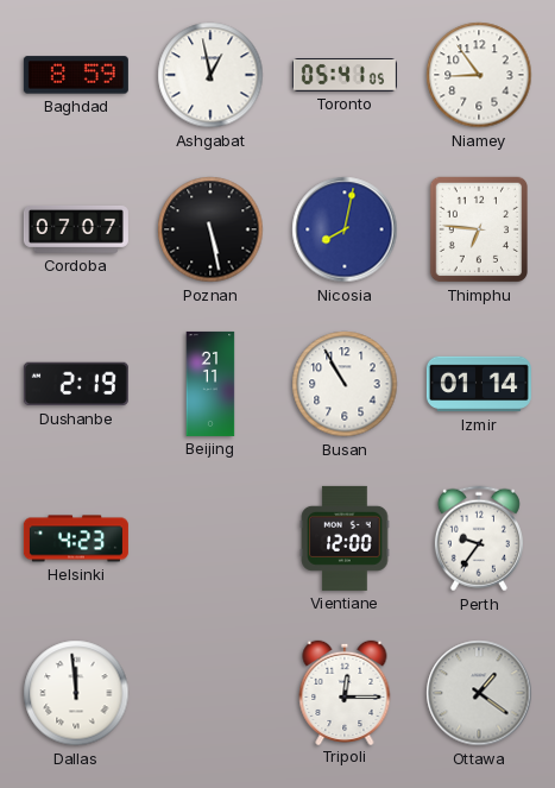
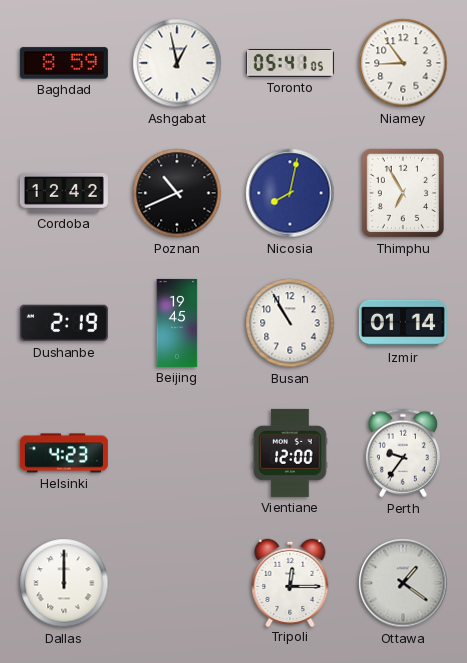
Cordoba: 07:07 -> 12:42 (64, 193)
Poznan: 5:28 -> 10:41 (177, 193)
Thimphu: 6:46 -> 6:55 (402, 193)
Beijing: 21:11 -> 19:45 (177, 323)
Dallas: 11:59 -> 12:00 (64, 583)
